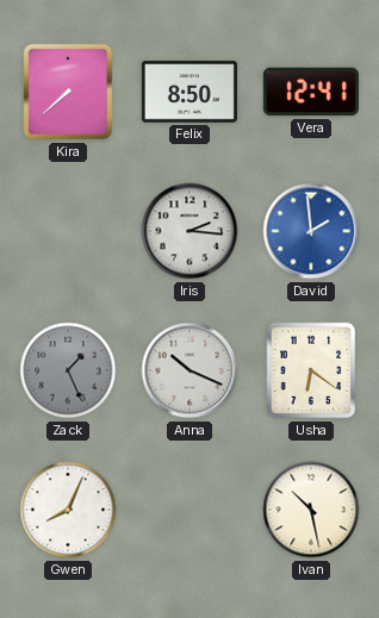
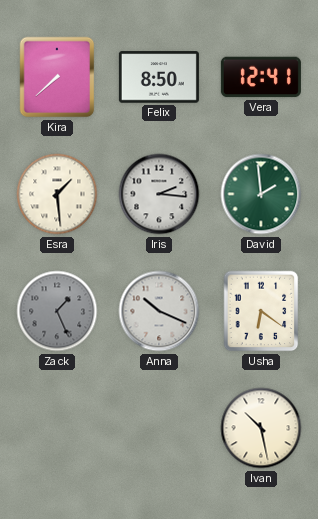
Esra: none -> 1:29 (57, 194)
David dial: blue -> green (261, 194)
Gwen: 8:04 -> none (68, 510)
